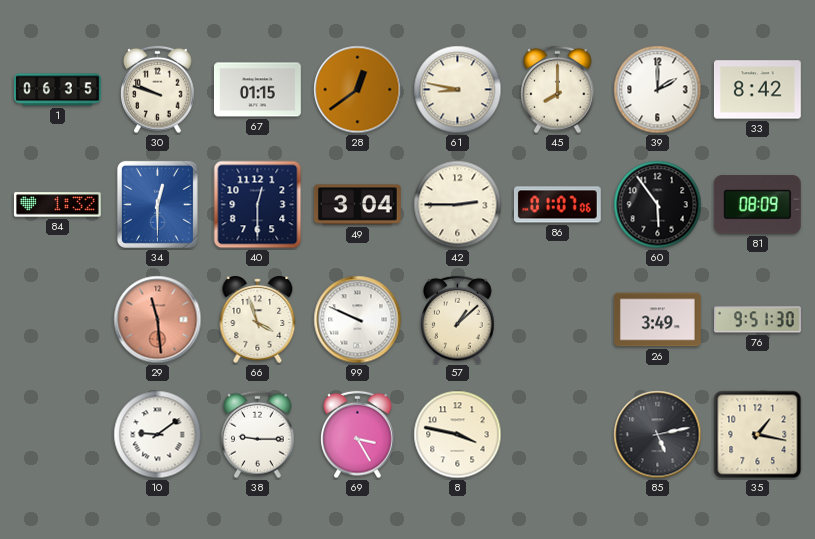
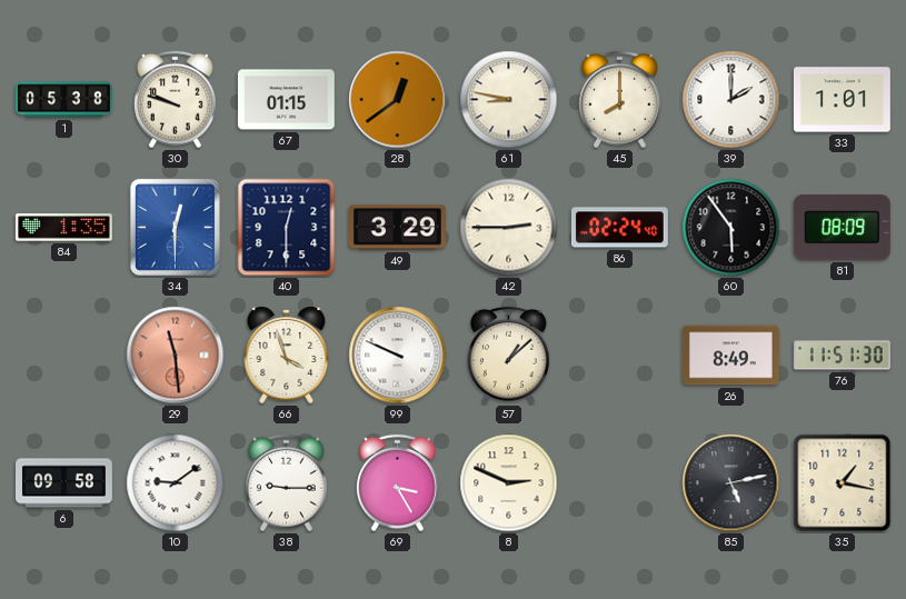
1: 06:35 -> 05:38 (64, 100)
33: 8:42 -> 1:01 (842, 100)
84: 1:32 -> 1:35 (63, 228)
49: 3:04 -> 3:29 (397, 228)
86: 01:07 -> 02:24 (619, 228)
26: 3:49 -> 8:49 (731, 356)
76: 9:51 -> 11:51 (842, 356)
6: none -> 09:58 (64, 483)
8: 3:47 -> 2:49 (509, 483)
